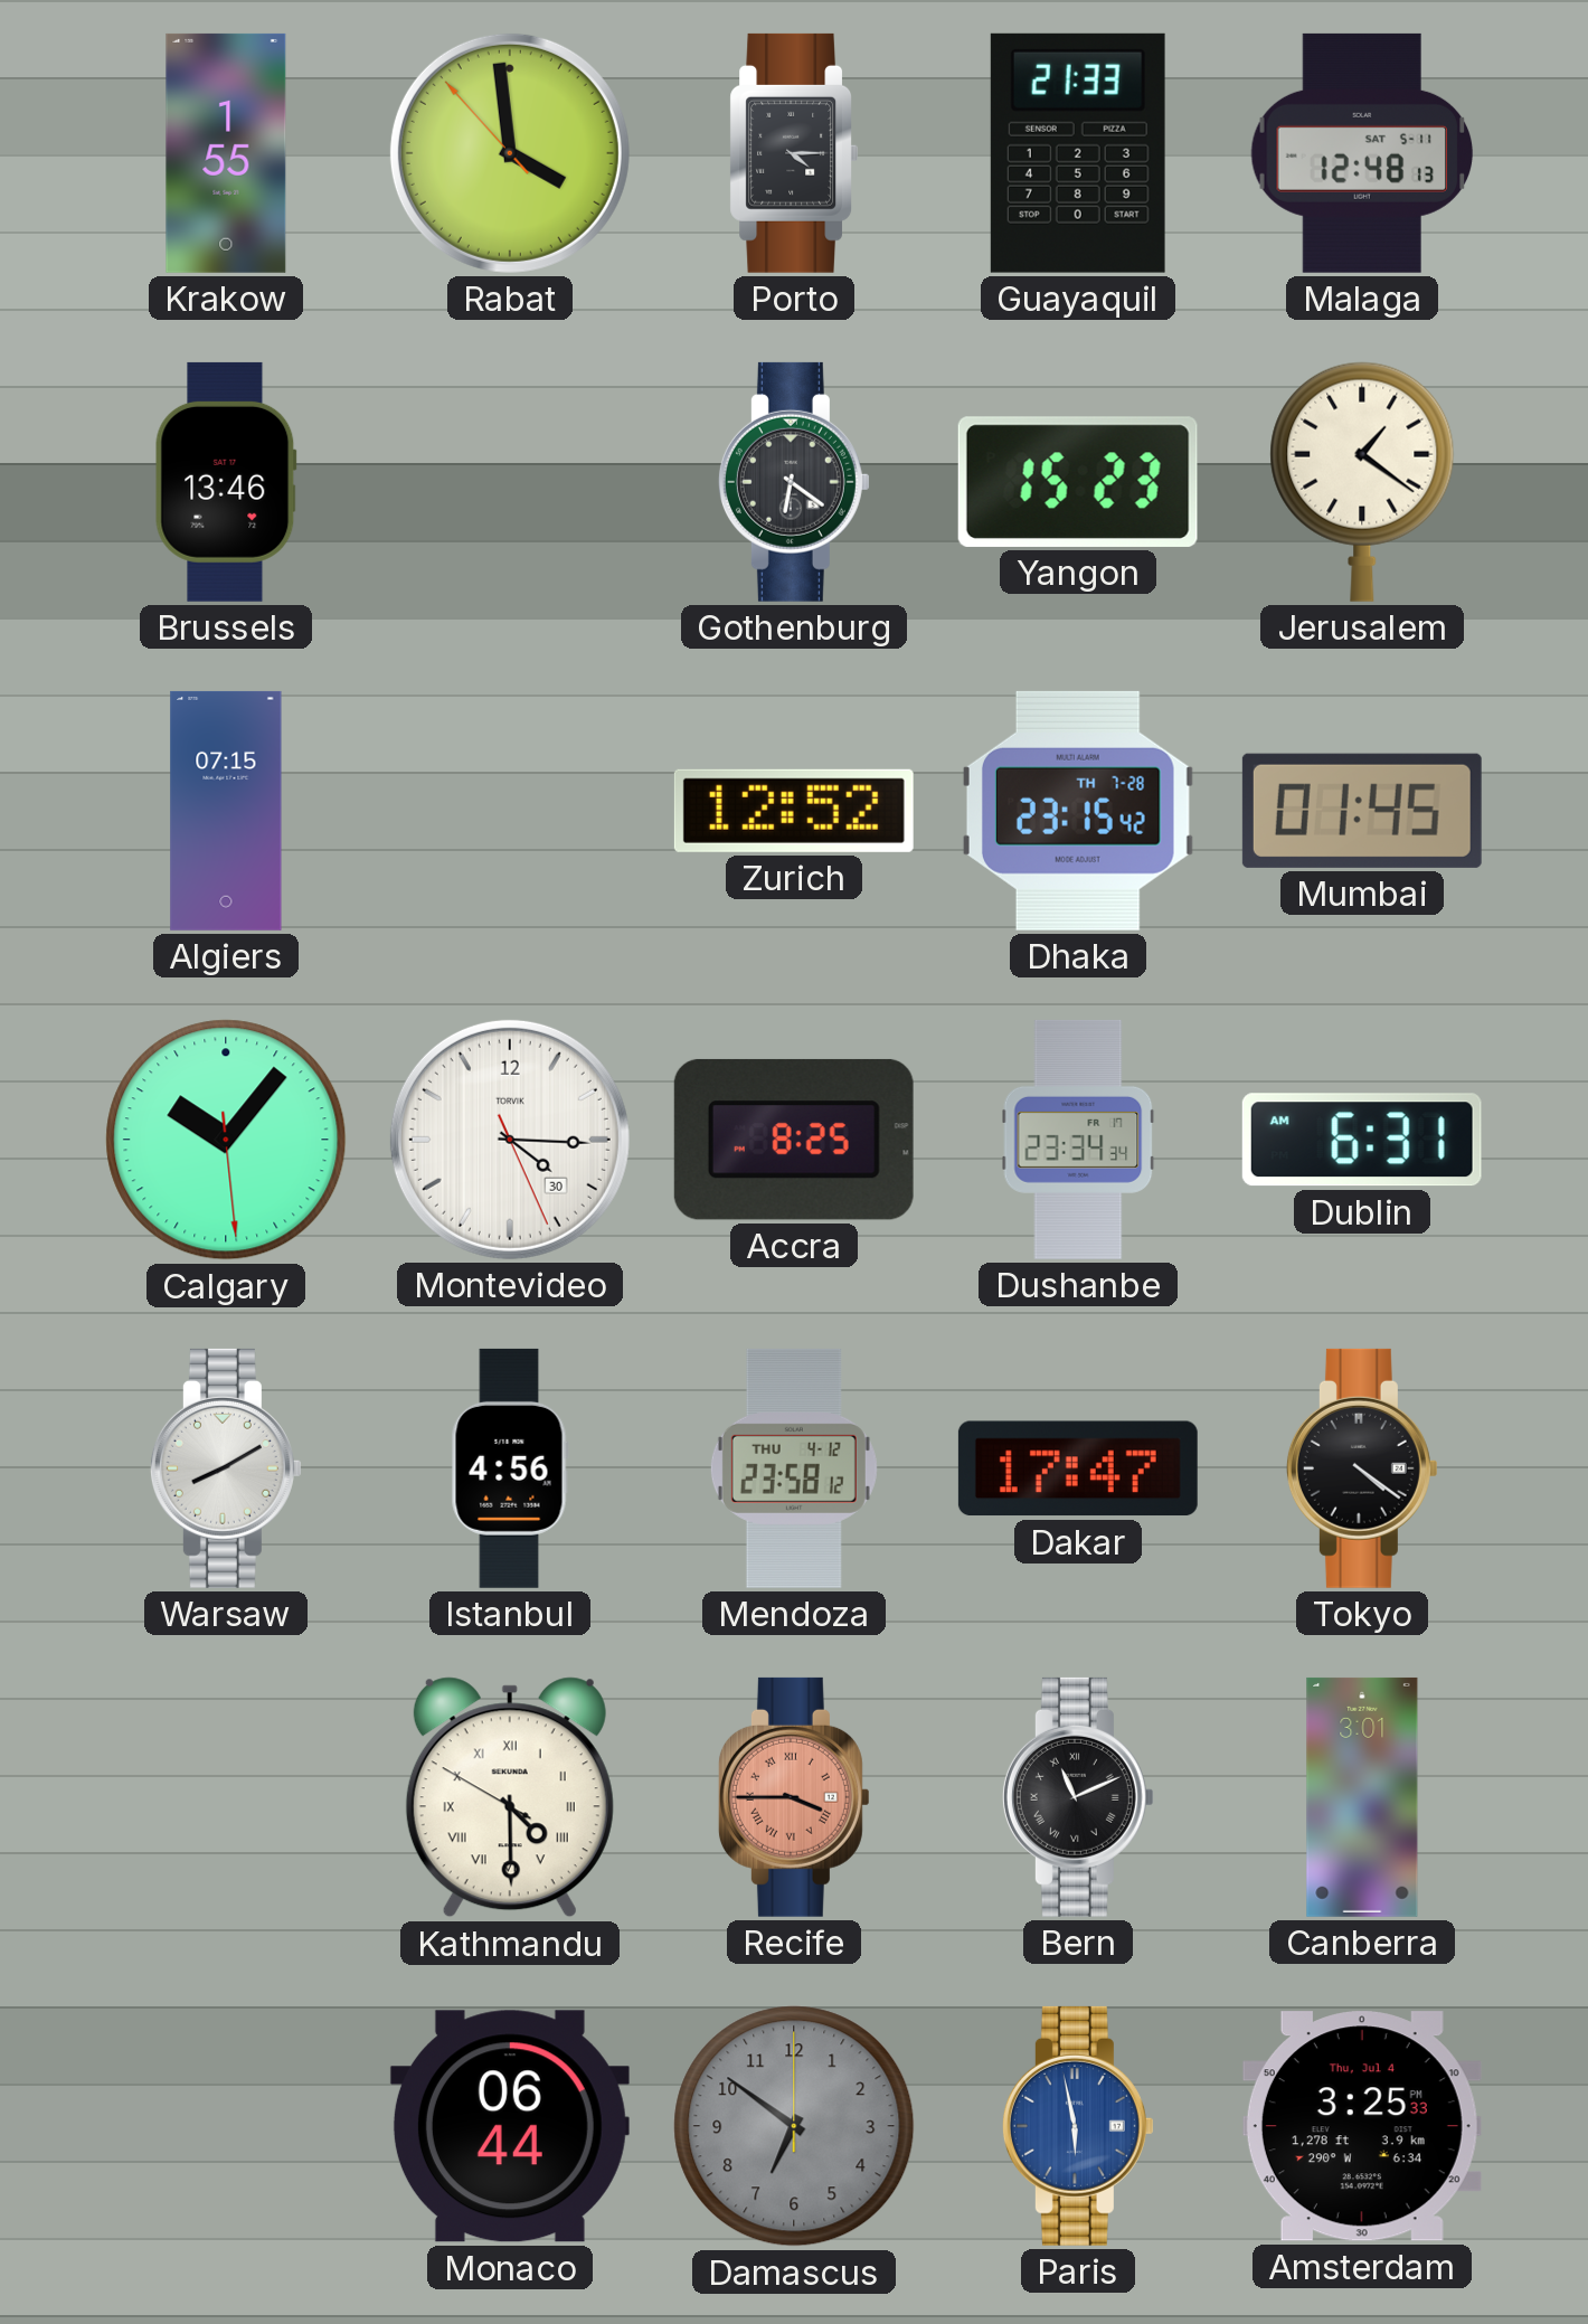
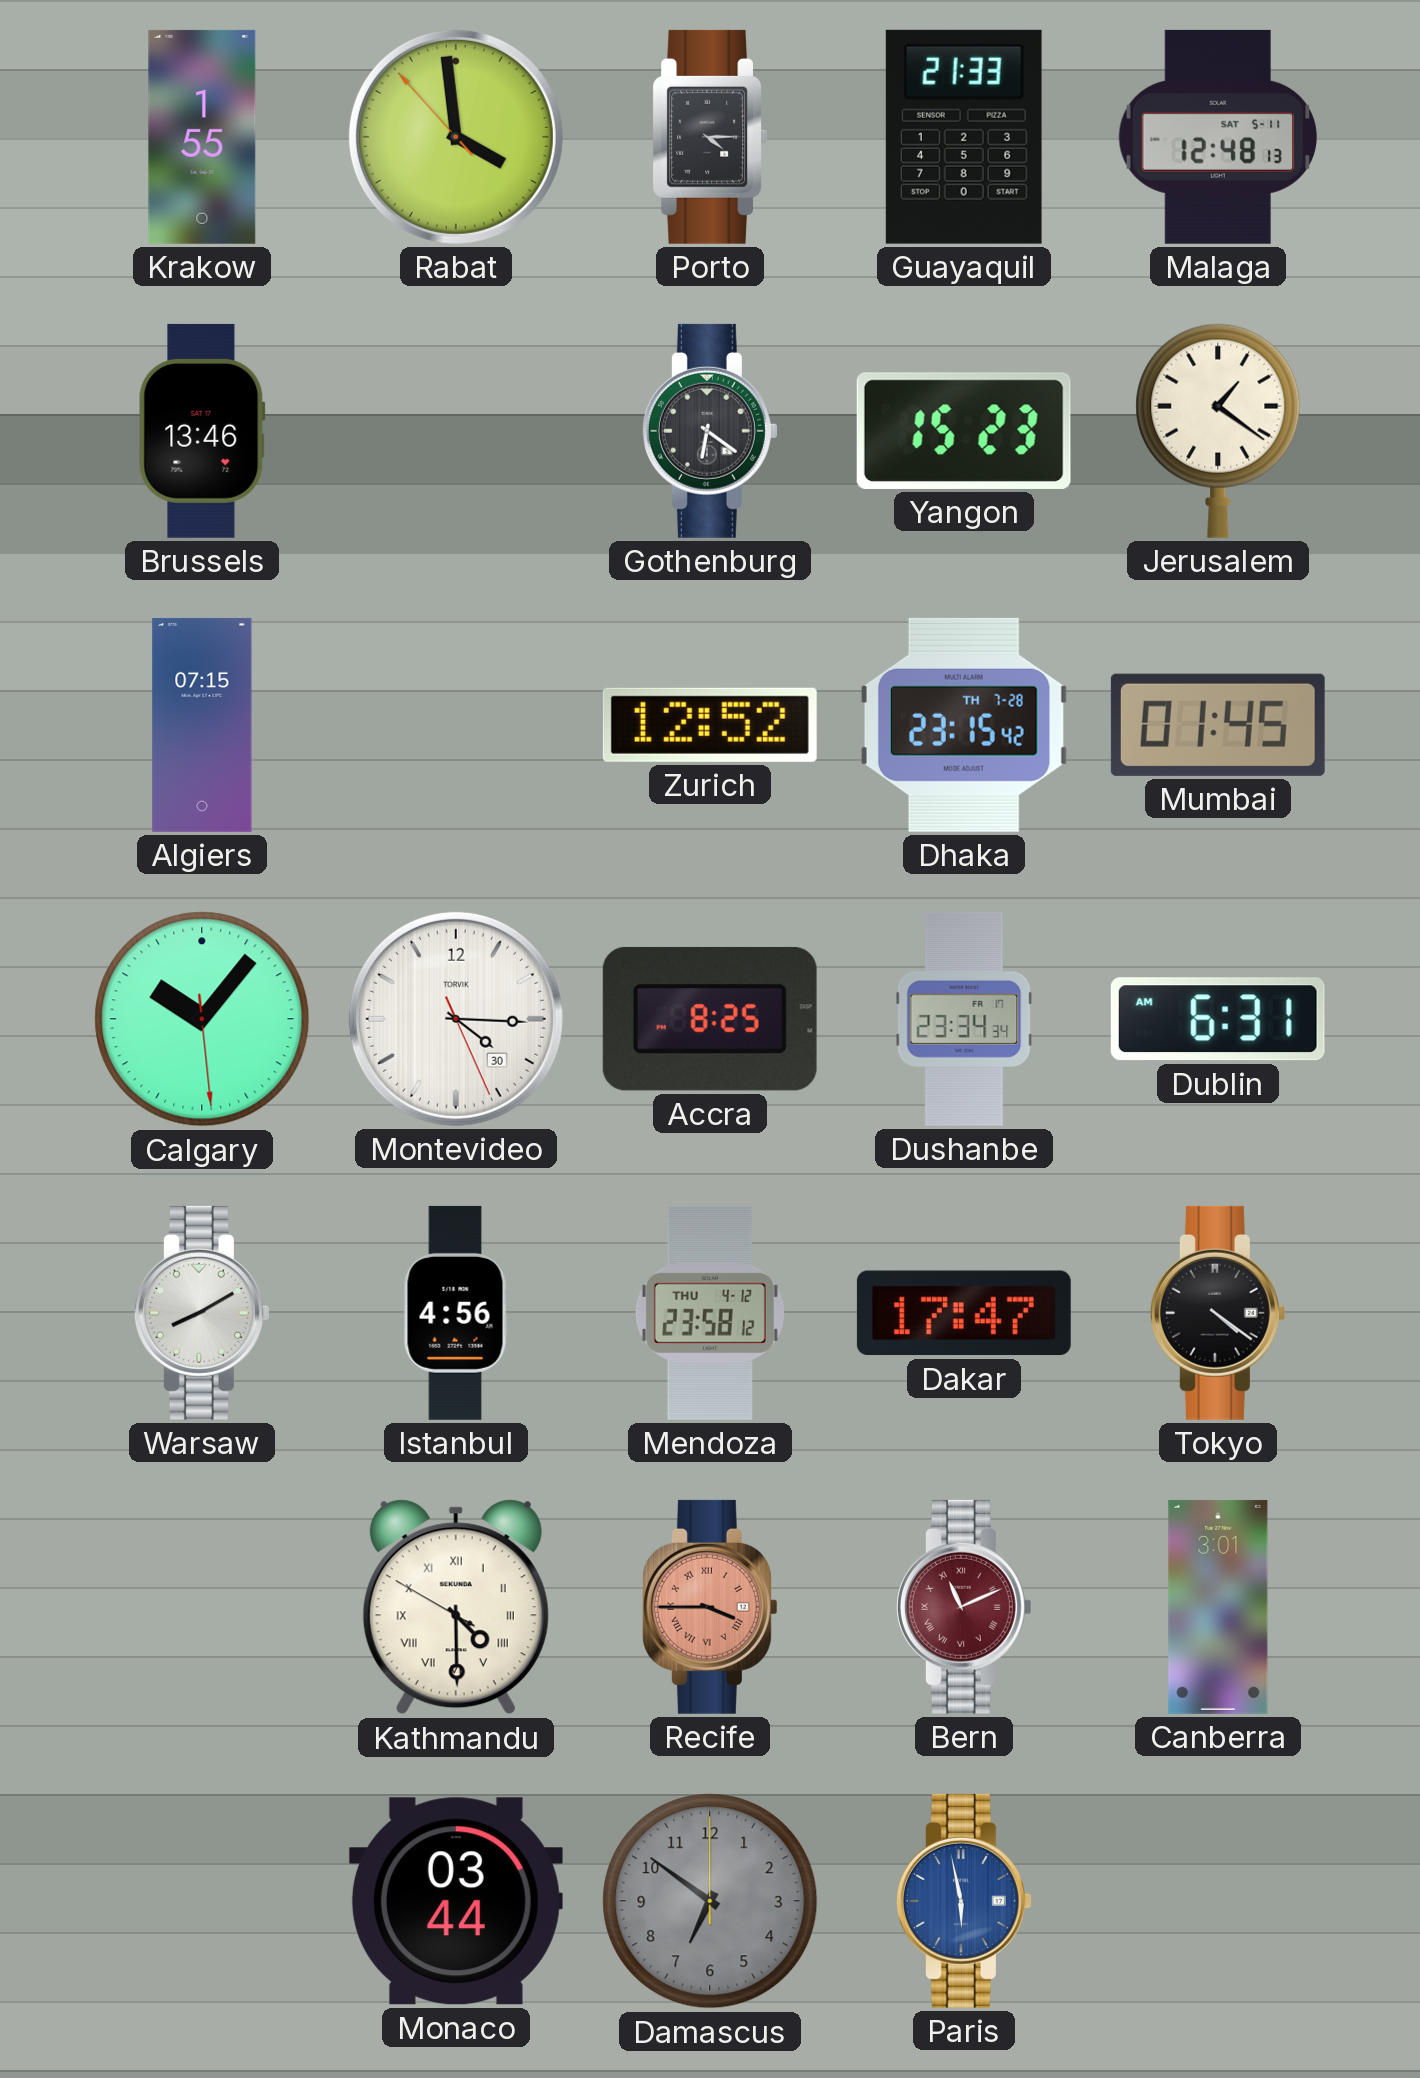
Bern dial: black -> burgundy (964, 1607)
Monaco: 06:44 -> 03:44 (456, 1901)
Amsterdam: 3:25 -> none (1362, 2126)
